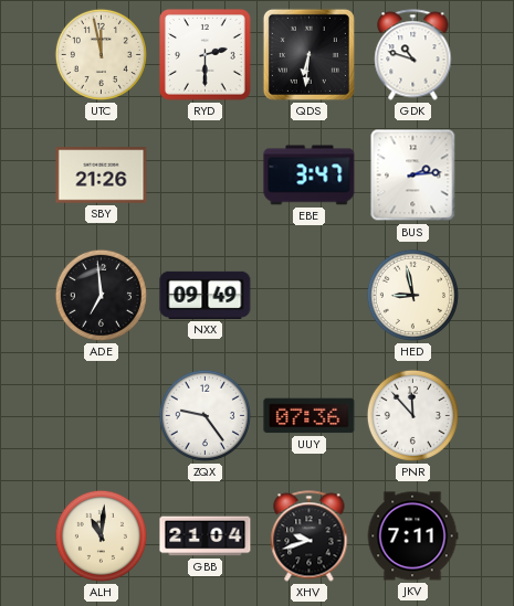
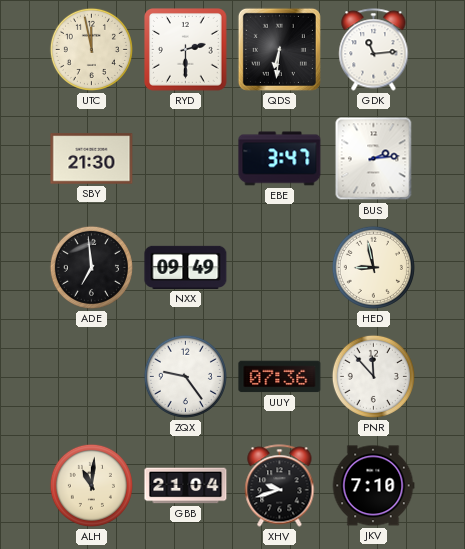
GDK: 10:48 -> 11:14 (374, 50)
SBY: 21:26 -> 21:30 (92, 159)
JKV: 7:11 -> 7:10 (373, 486)
